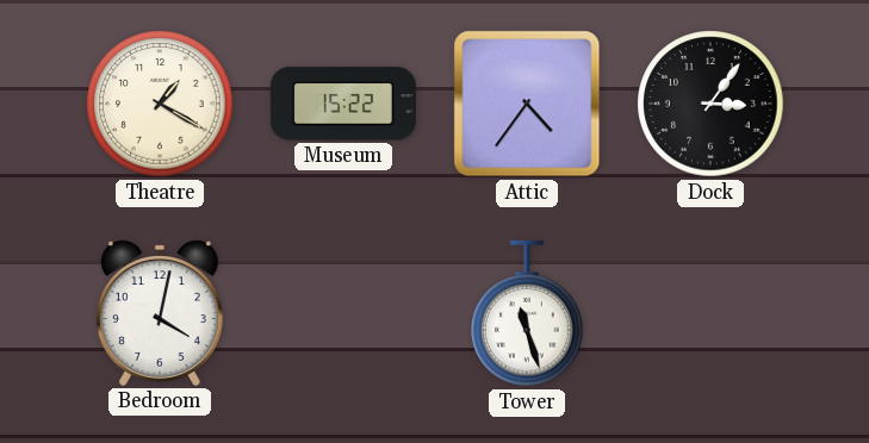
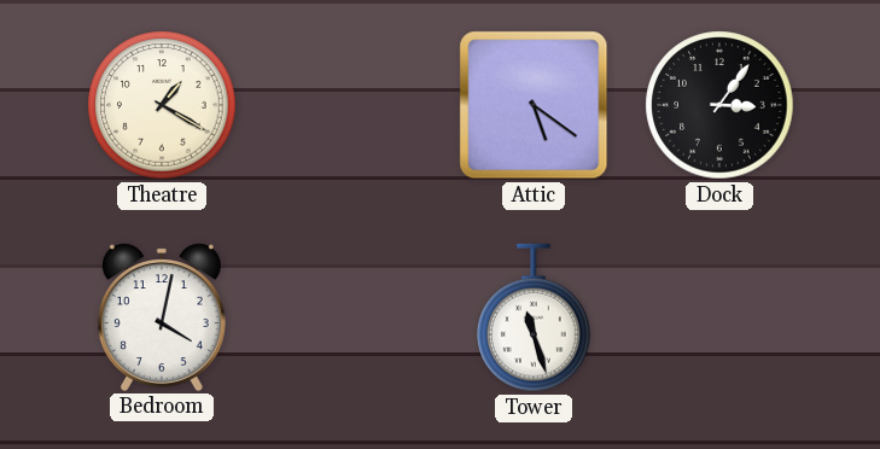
Museum: 15:22 -> none (343, 104)
Attic: 4:36 -> 5:21 (534, 105)
